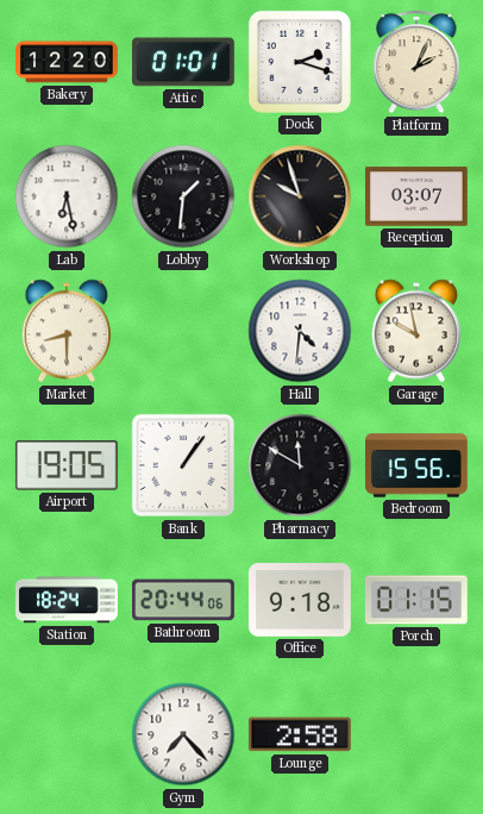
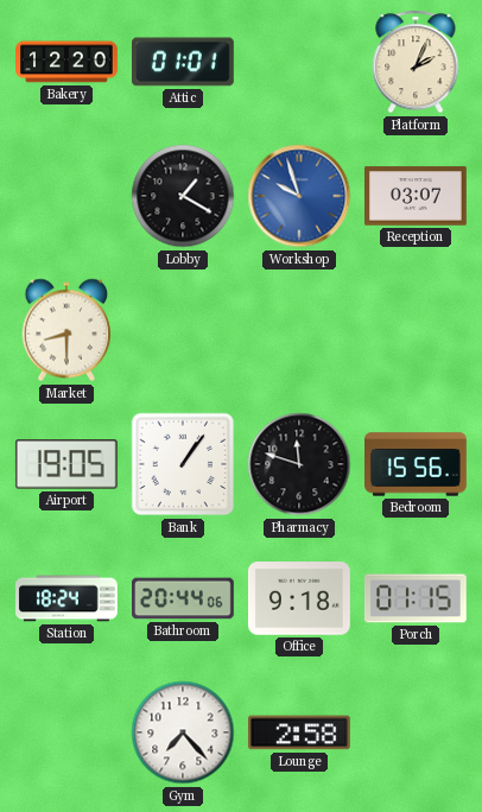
Dock: 2:18 -> none (300, 62)
Lab: 6:28 -> none (67, 196)
Lobby: 1:31 -> 1:20 (183, 196)
Workshop dial: black -> blue (299, 196)
Hall: 4:31 -> none (300, 331)
Garage: 9:58 -> none (416, 331)
Pharmacy: 11:50 -> 11:48 (299, 464)
